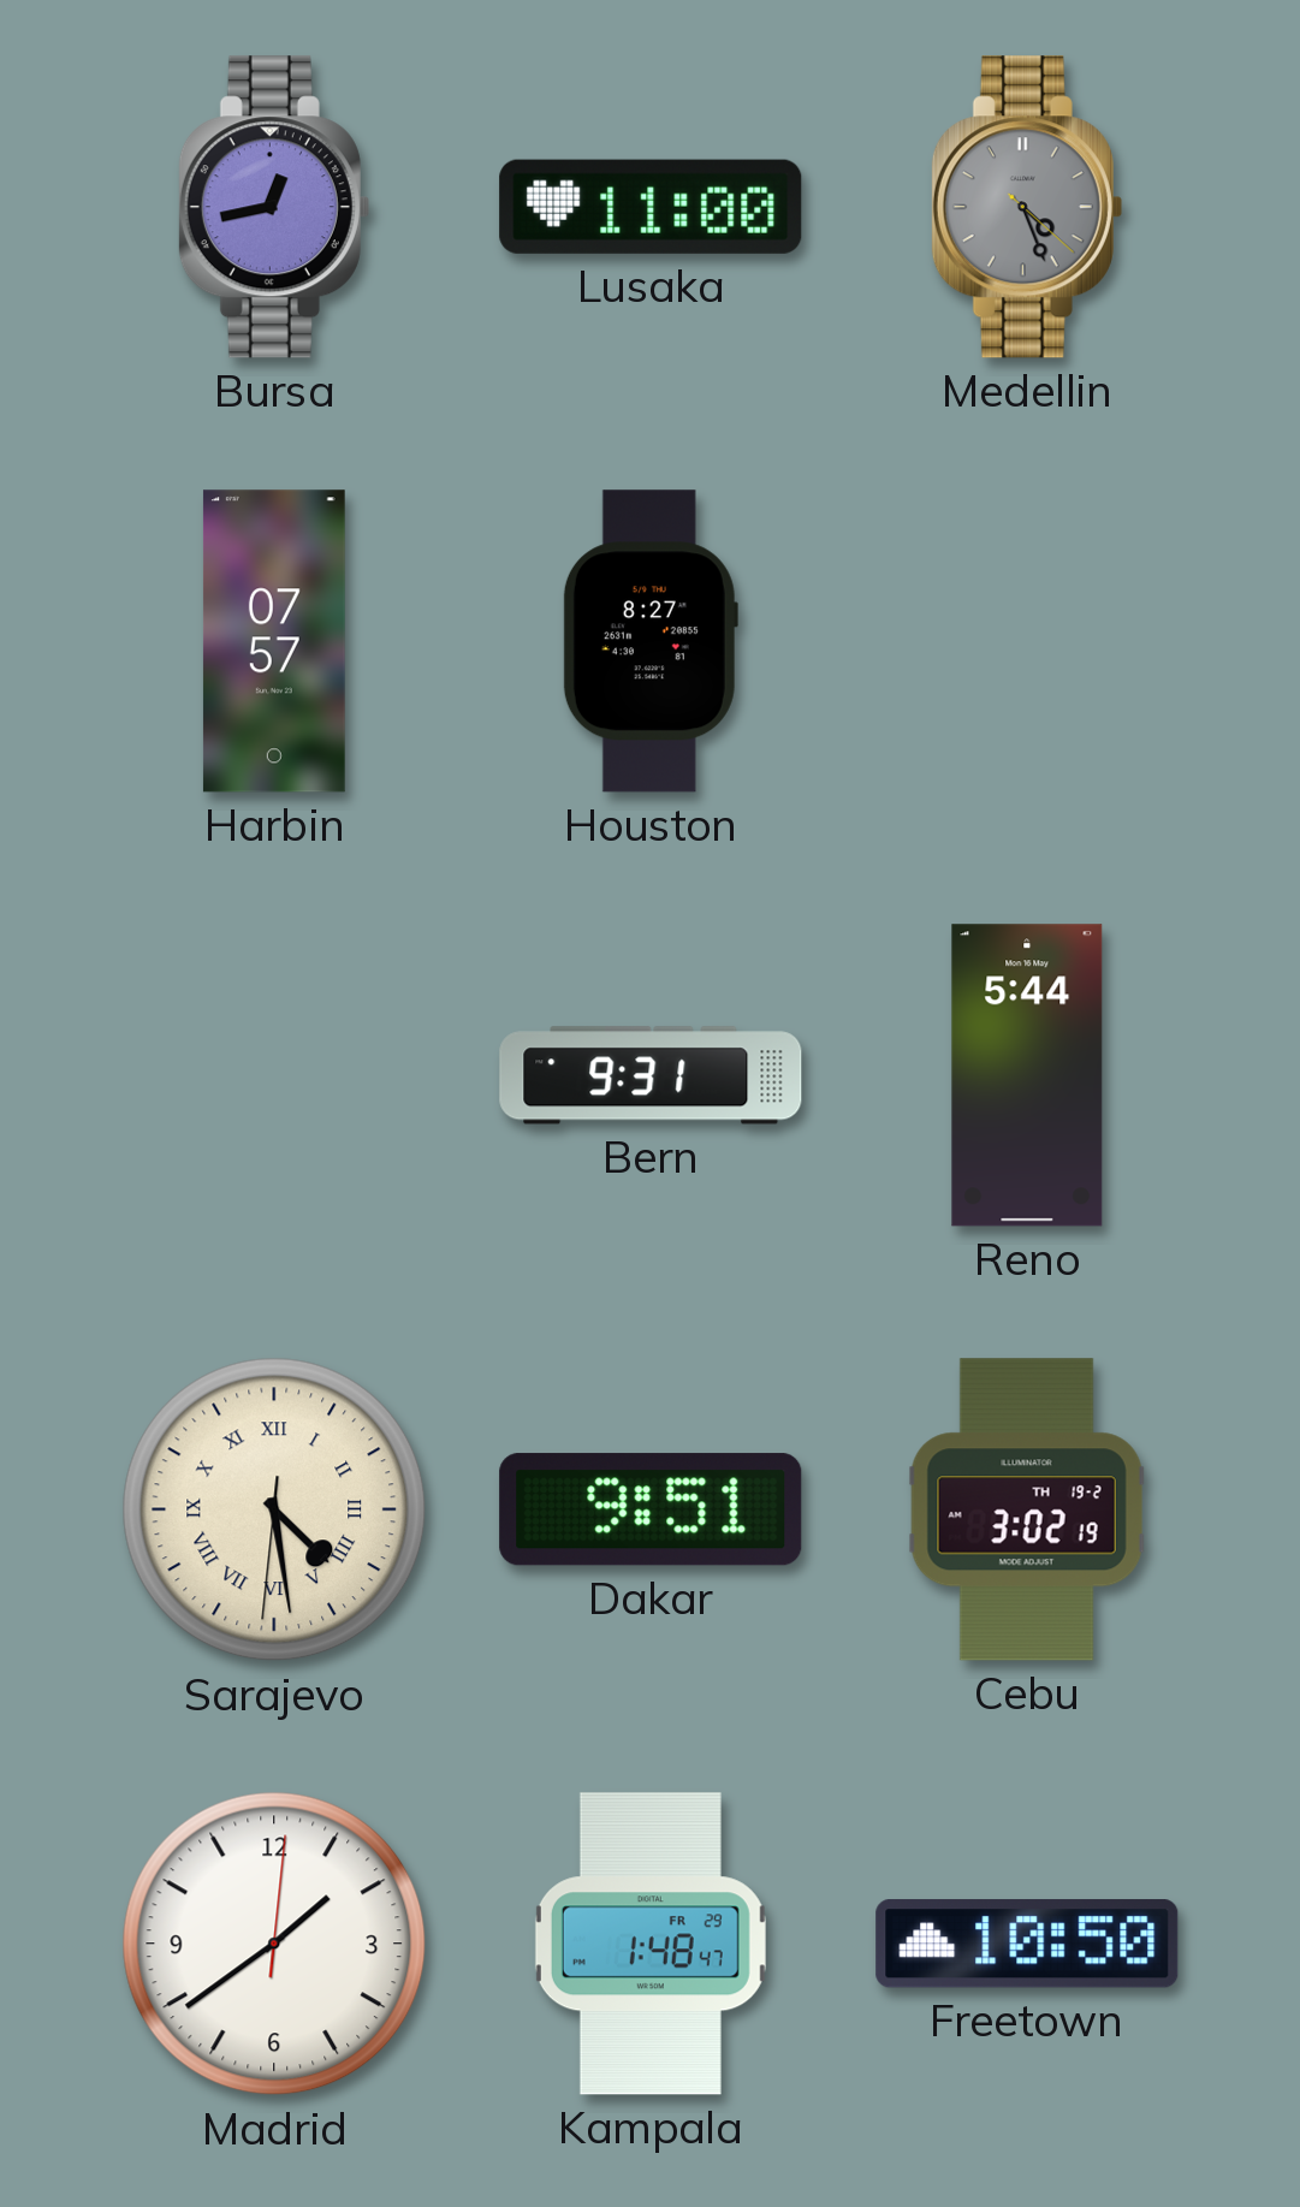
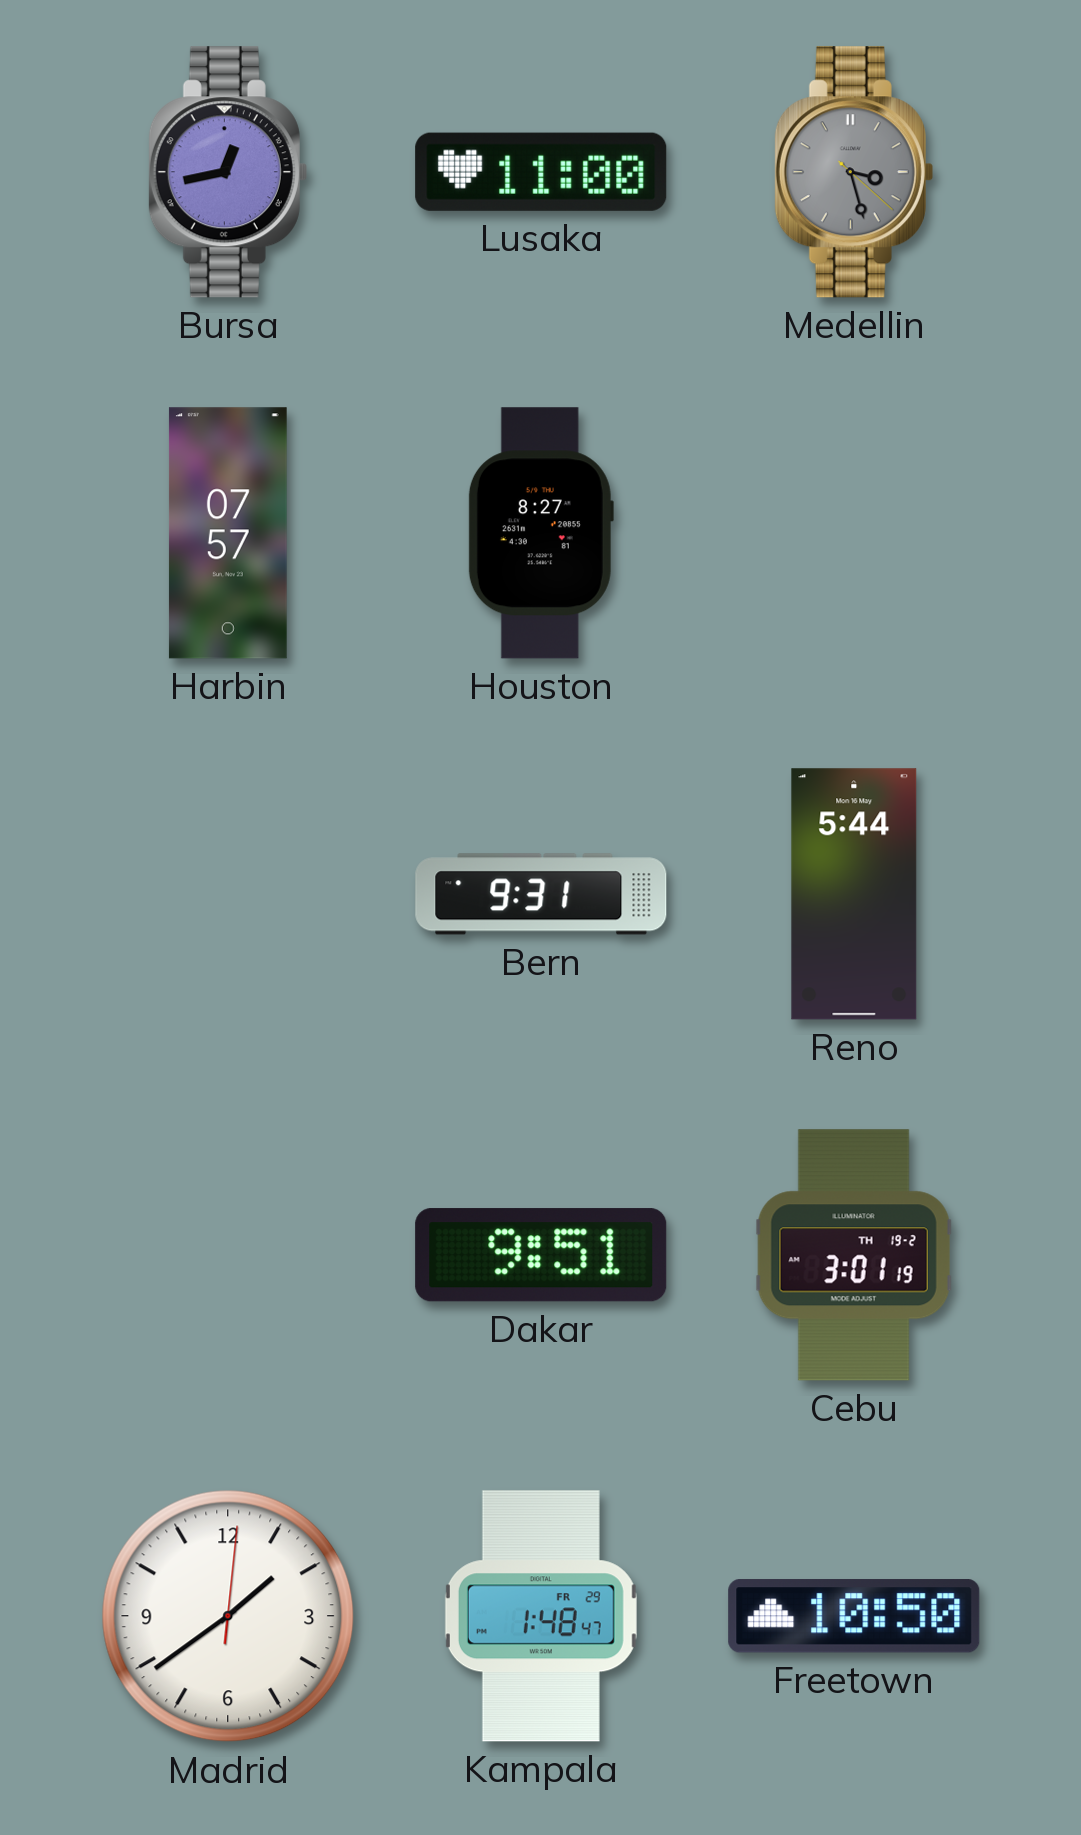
Medellin: 4:26 -> 3:27 (854, 172)
Sarajevo: 4:28 -> none (274, 1509)
Cebu: 3:02 -> 3:01 (854, 1255)
